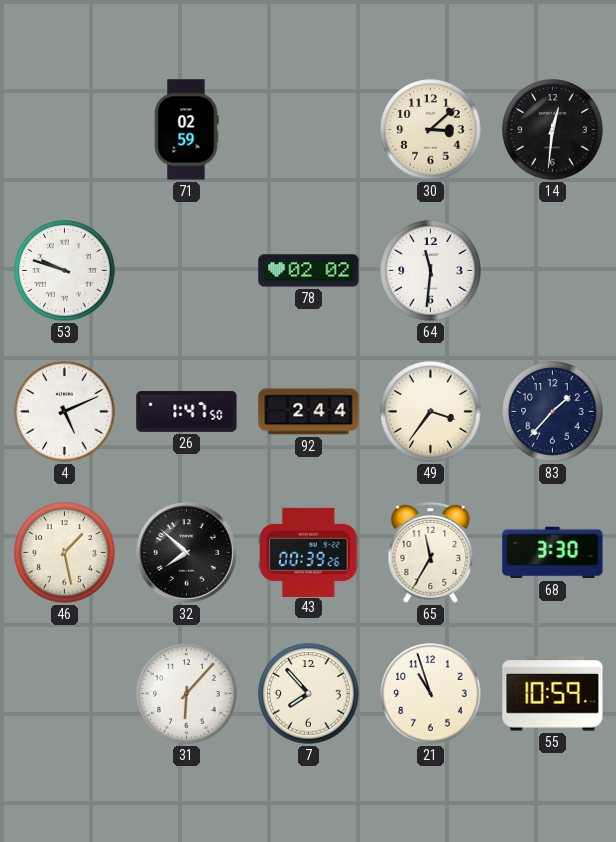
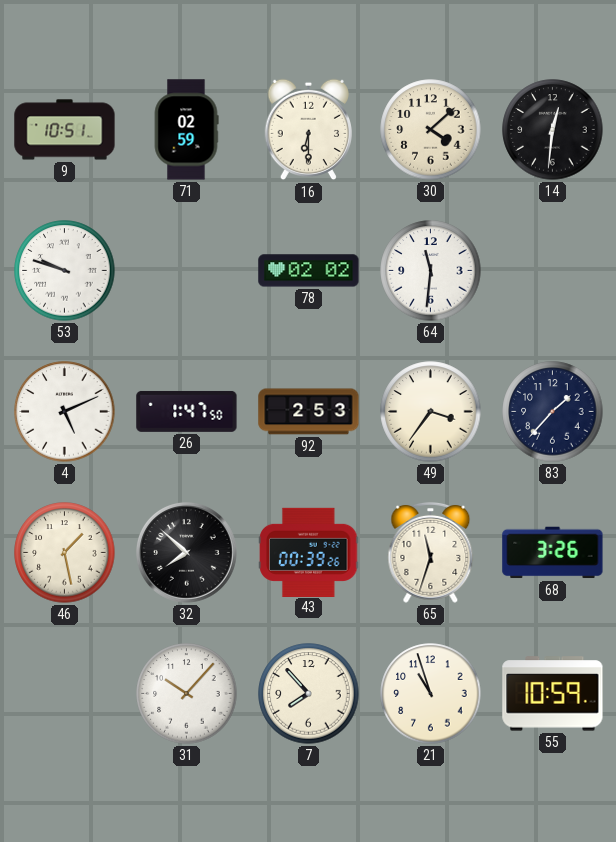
9: none -> 10:51 (65, 130)
16: none -> 6:30 (308, 130)
30: 3:08 -> 4:08 (431, 130)
92: 2:44 -> 2:53 (309, 412)
65: 11:35 -> 11:33 (431, 552)
68: 3:30 -> 3:26 (553, 553)
31: 6:07 -> 10:07 (187, 694)
